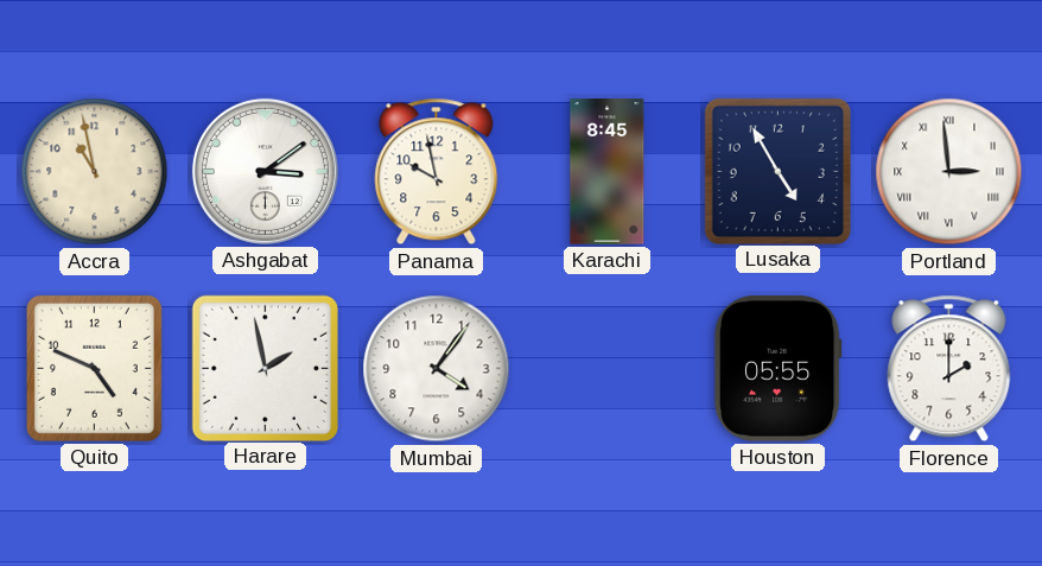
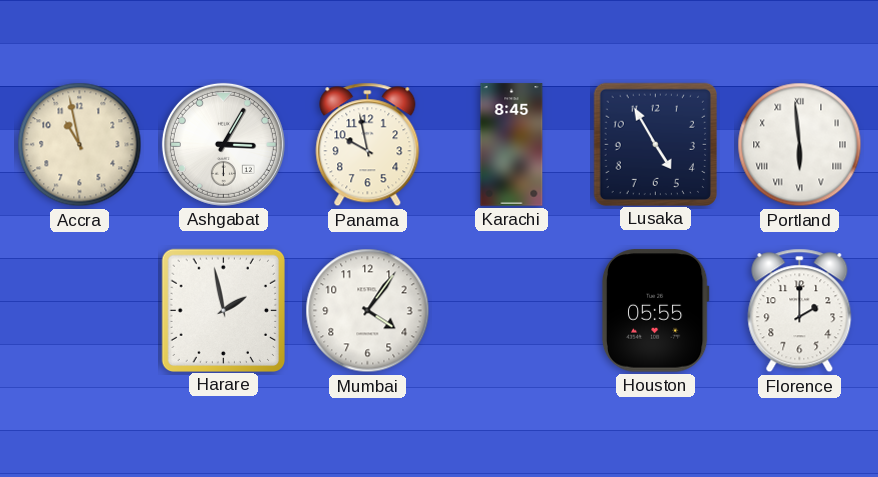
Ashgabat: 3:09 -> 3:05 (223, 144)
Portland: 2:59 -> 5:59 (800, 145)
Quito: 4:49 -> none (94, 368)
